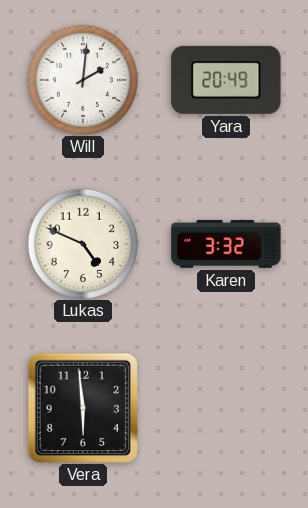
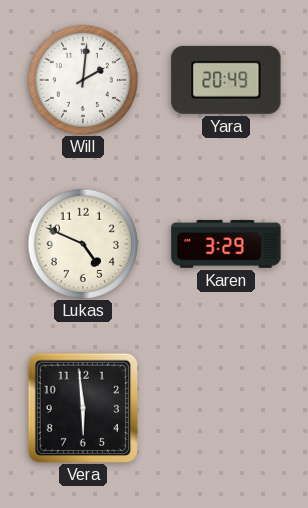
Karen: 3:32 -> 3:29 (226, 244)
